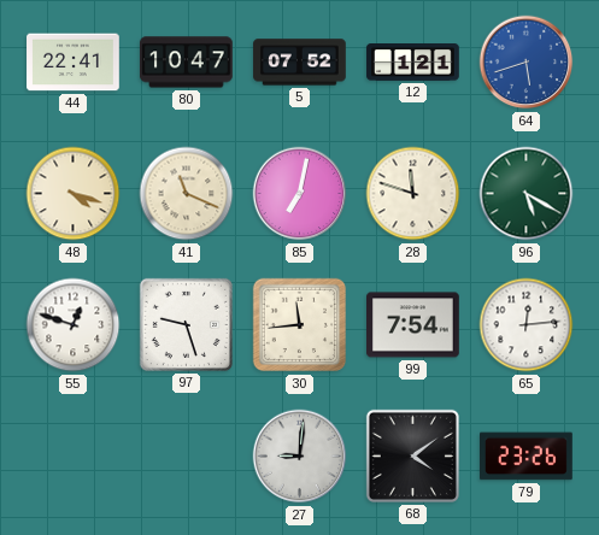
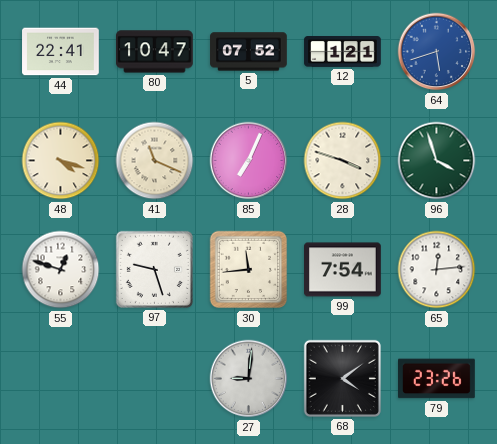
85: 7:02 -> 7:04 (249, 161)
28: 11:48 -> 3:48 (343, 161)
96: 5:20 -> 3:57 (437, 161)
